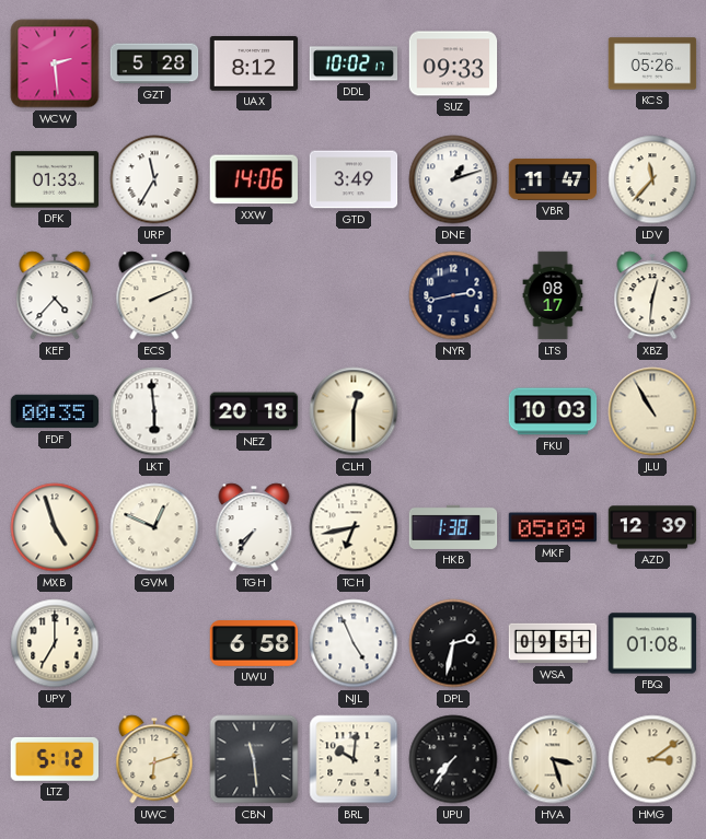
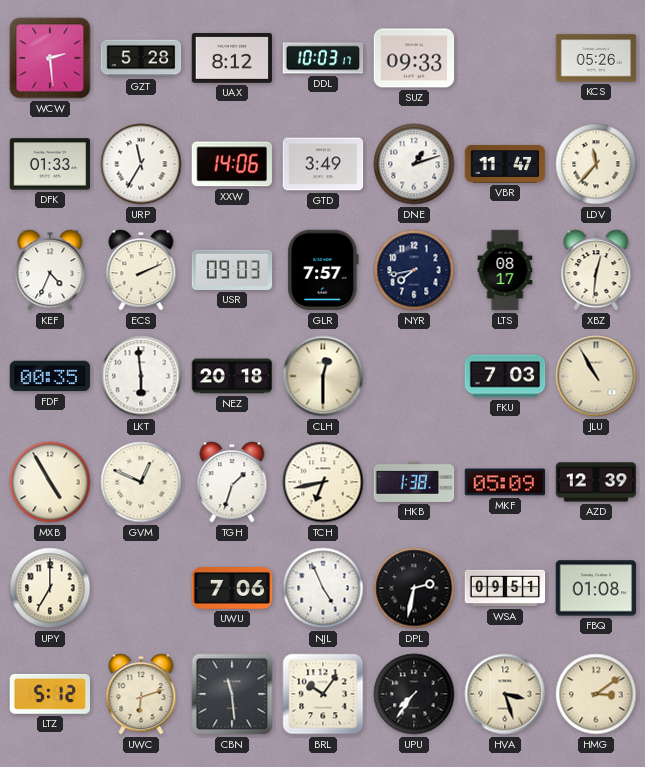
DDL: 10:02 -> 10:03 (323, 58)
KEF: 4:37 -> 4:34 (50, 270)
USR: none -> 09:03 (232, 270)
GLR: none -> 7:57 (323, 270)
NYR: 2:43 -> 7:43 (414, 270)
FKU: 10:03 -> 7:03 (505, 376)
MXB: 4:57 -> 4:55 (50, 482)
TGH: 7:36 -> 1:33 (232, 482)
UWU: 6:58 -> 7:06 (232, 589)
BRL: 10:01 -> 10:06 (323, 694)
